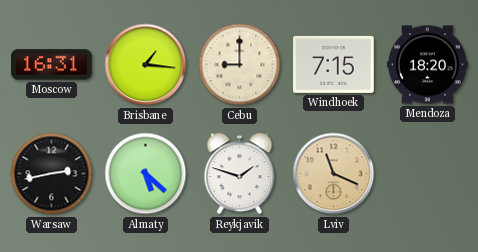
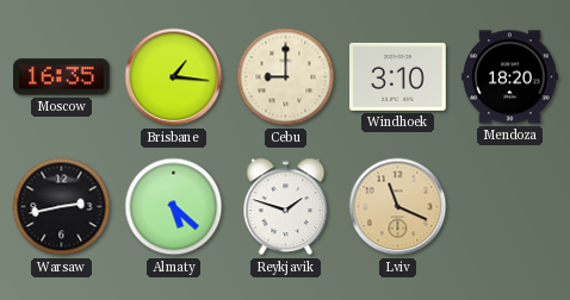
Moscow: 16:31 -> 16:35 (62, 77)
Windhoek: 7:15 -> 3:10 (398, 76)
